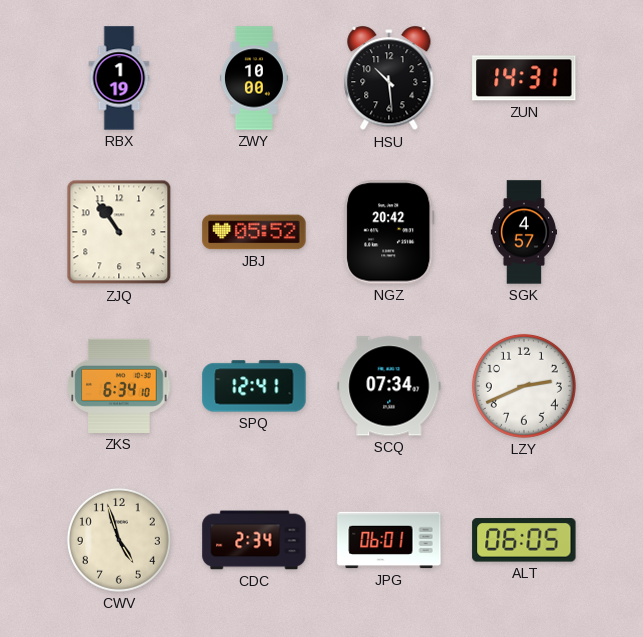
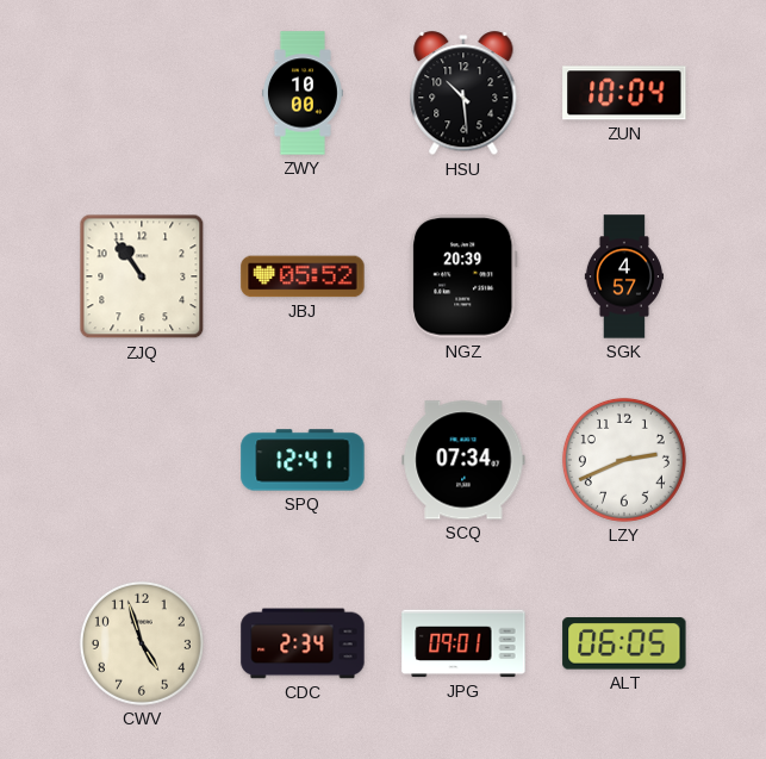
RBX: 1:19 -> none (119, 78)
ZUN: 14:31 -> 10:04 (624, 93)
NGZ: 20:42 -> 20:39 (463, 276)
ZKS: 6:34 -> none (119, 386)
JPG: 06:01 -> 09:01 (463, 643)
